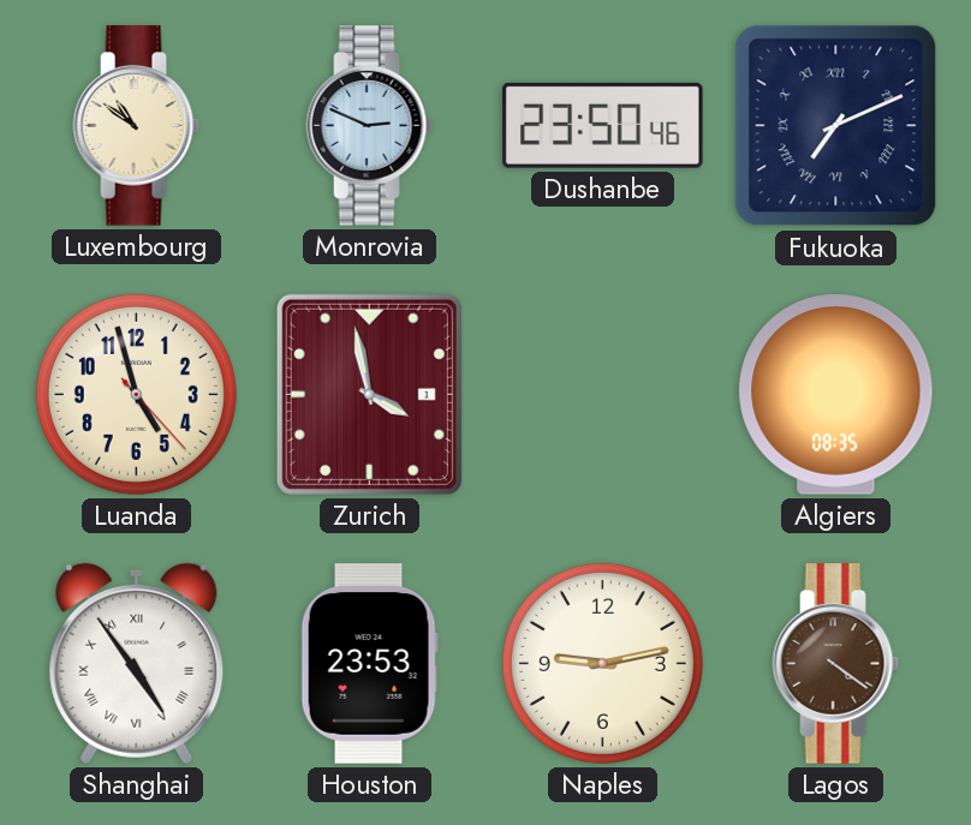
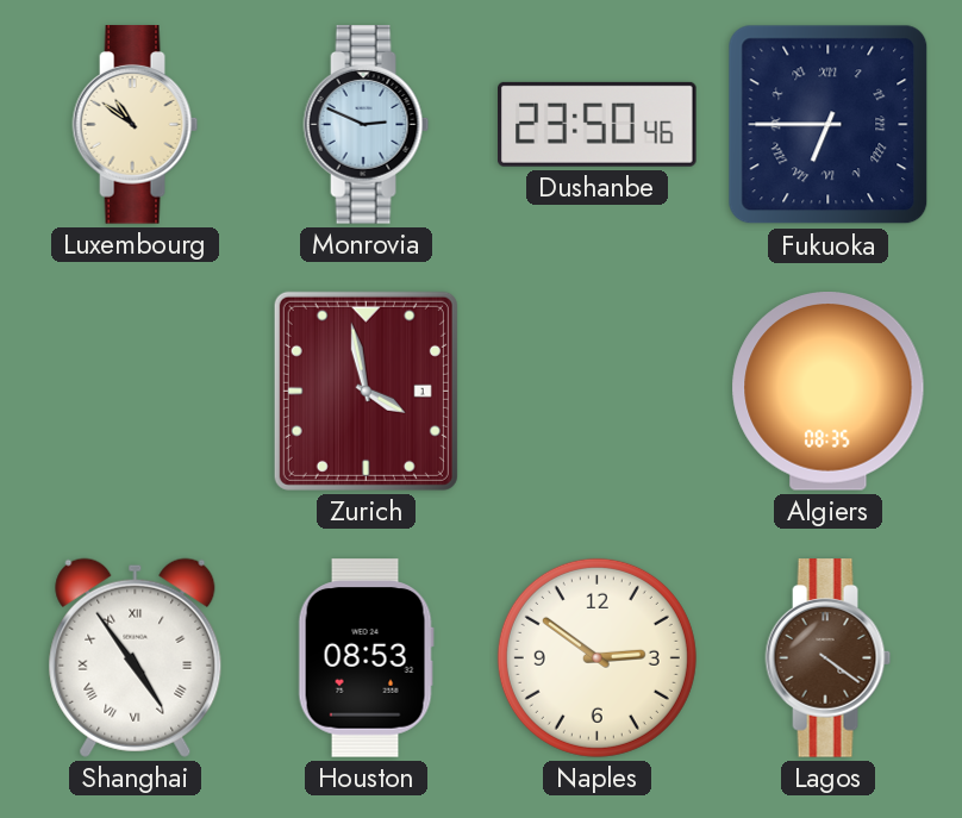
Fukuoka: 7:11 -> 6:45 (829, 125)
Luanda: 4:57 -> none (136, 394)
Houston: 23:53 -> 08:53 (366, 658)
Naples: 9:13 -> 2:51 (596, 657)
